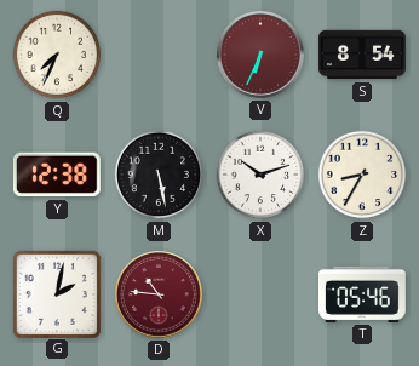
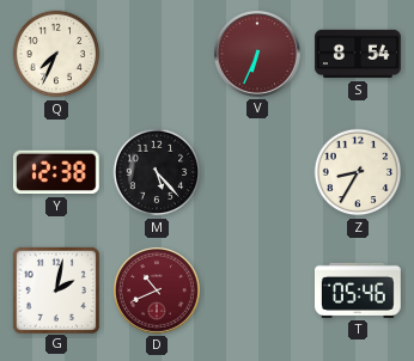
M: 5:28 -> 5:23 (157, 172)
X: 10:12 -> none (260, 175)
D: 10:46 -> 10:41 (157, 290)
